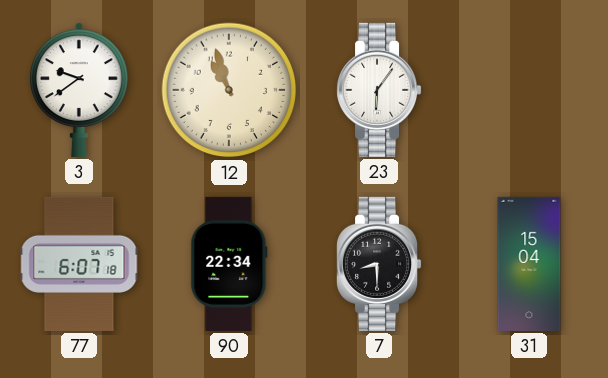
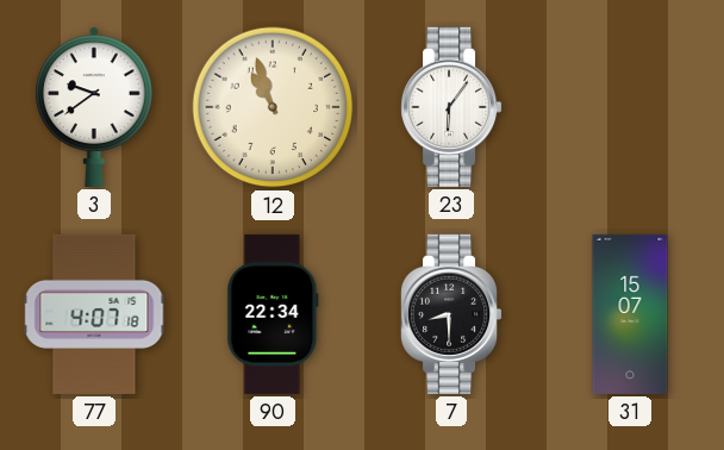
77: 6:07 -> 4:07 (94, 314)
31: 15:04 -> 15:07 (630, 314)
